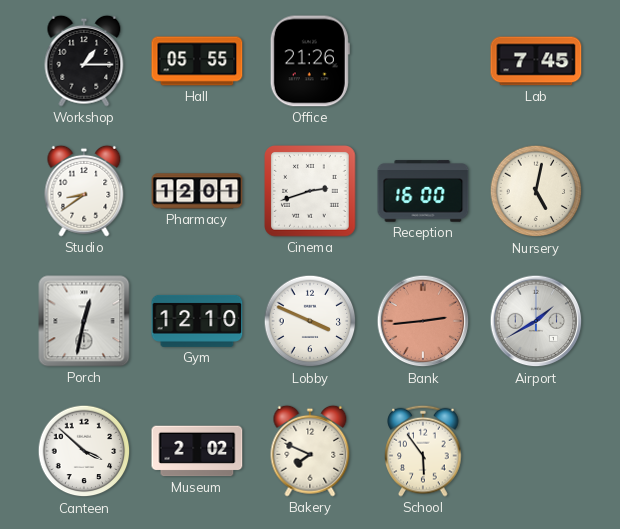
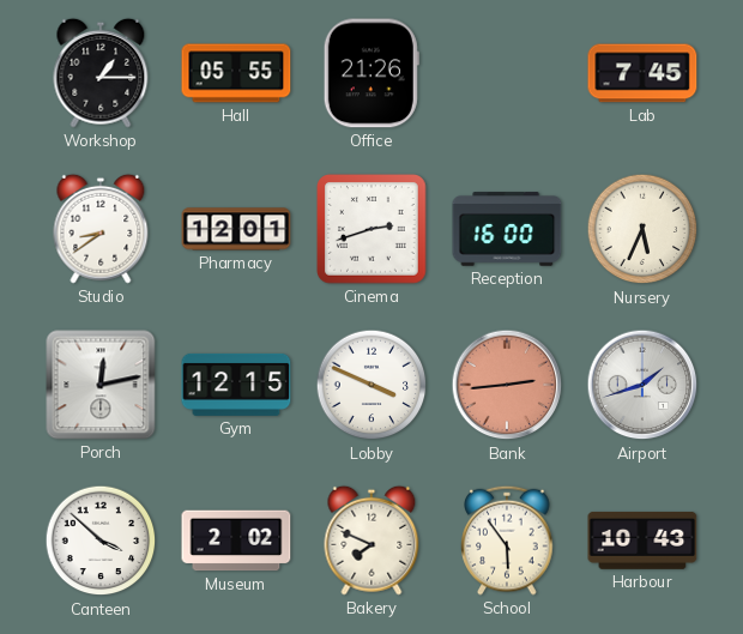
Nursery: 5:02 -> 5:34 (642, 229)
Porch: 12:32 -> 12:13 (101, 385)
Gym: 12:10 -> 12:15 (236, 385)
Airport: 1:40 -> 1:42 (642, 385)
Harbour: none -> 10:43 (642, 541)
